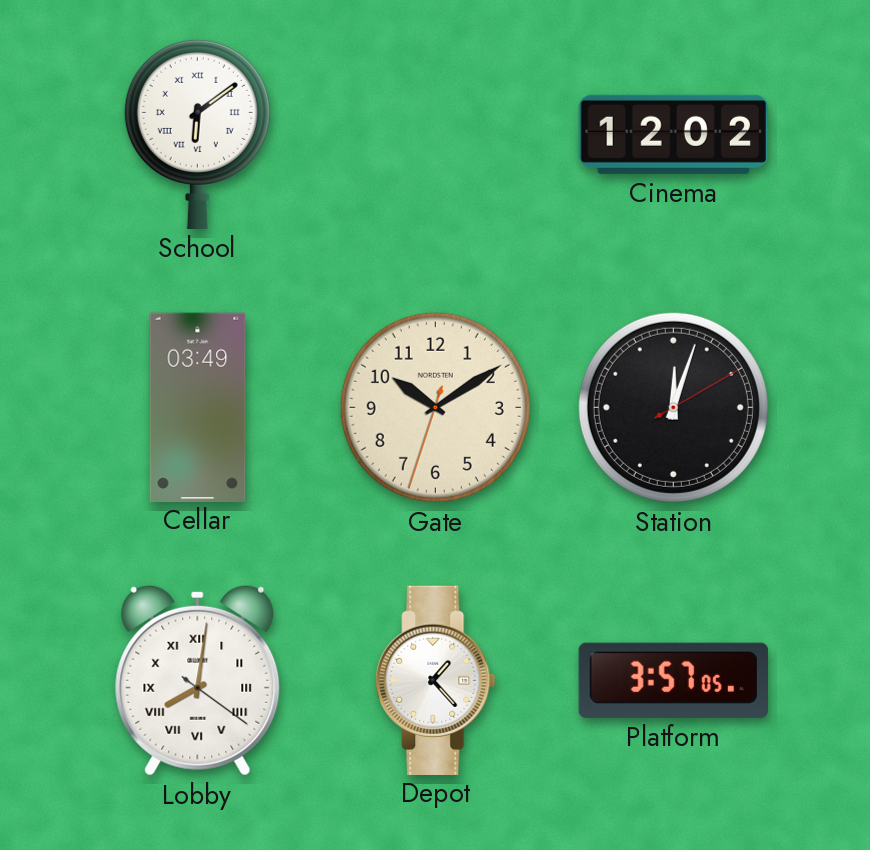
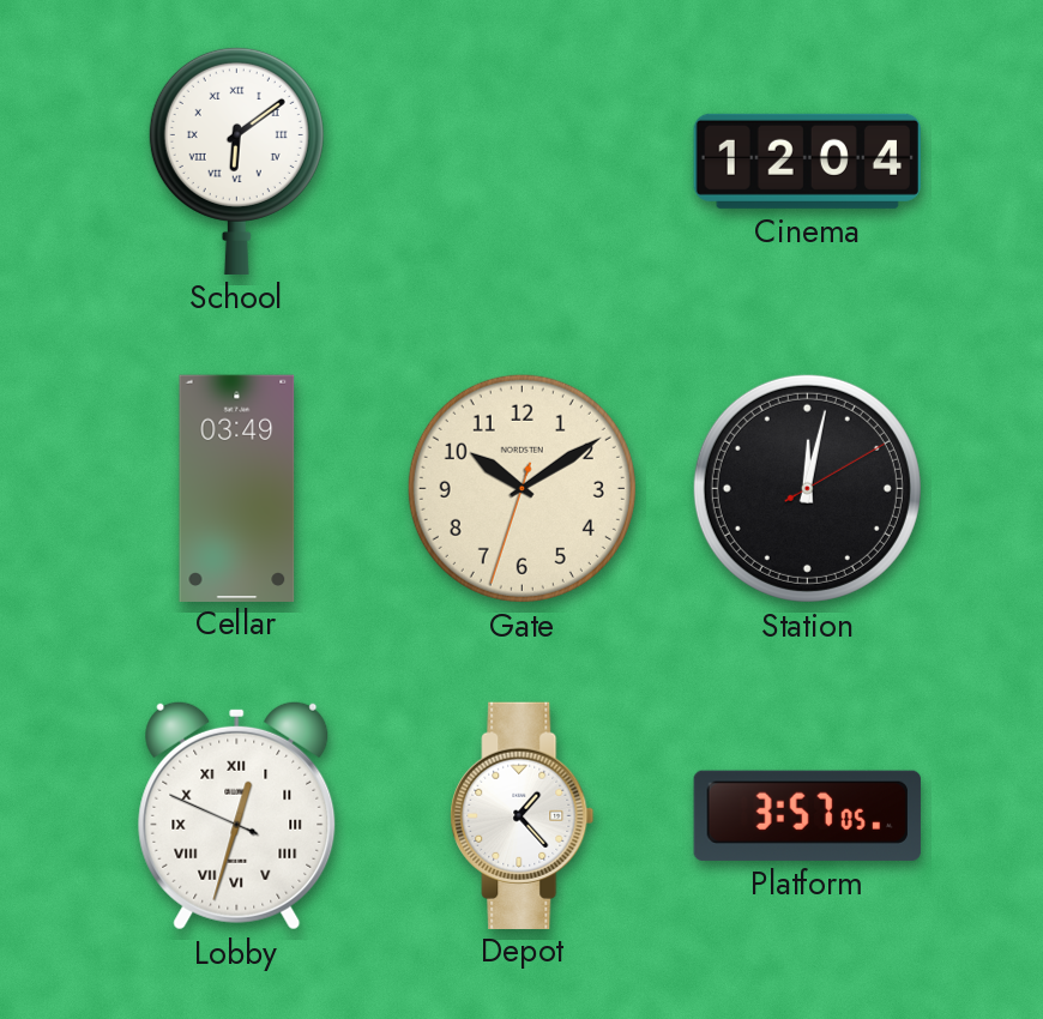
Cinema: 12:02 -> 12:04 (807, 161)
Station: 12:03 -> 12:02 (807, 488)
Lobby: 8:01 -> 12:32 (237, 815)
